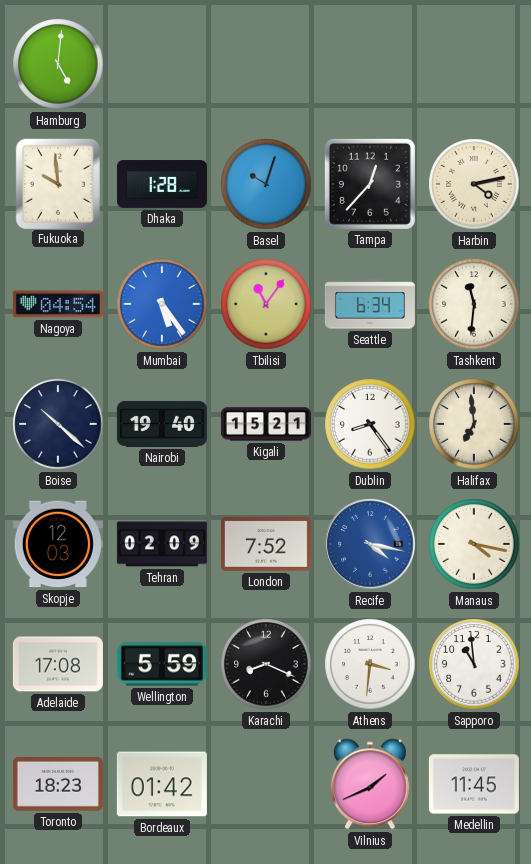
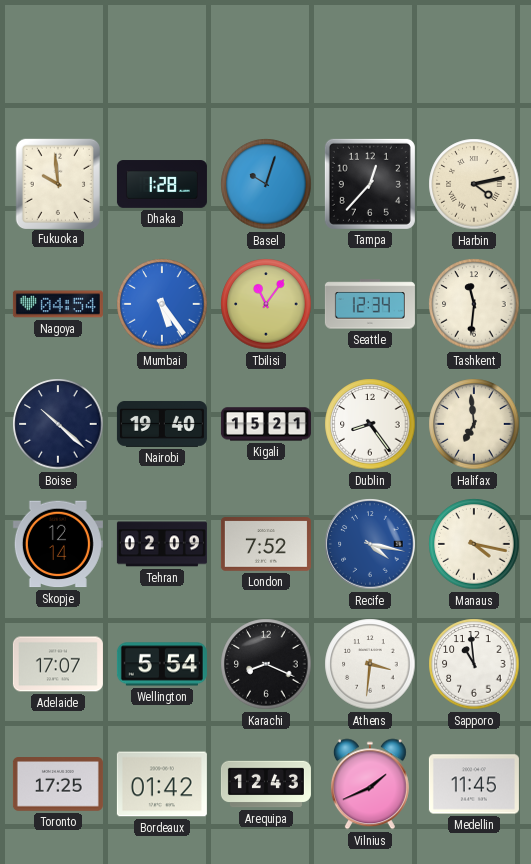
Hamburg: 5:01 -> none (58, 64)
Seattle: 6:34 -> 12:34 (370, 304)
Skopje: 12:03 -> 12:14 (58, 544)
Adelaide: 17:08 -> 17:07 (58, 664)
Wellington: 5:59 -> 5:54 (162, 664)
Toronto: 18:23 -> 17:25 (58, 785)
Arequipa: none -> 12:43 (266, 784)
